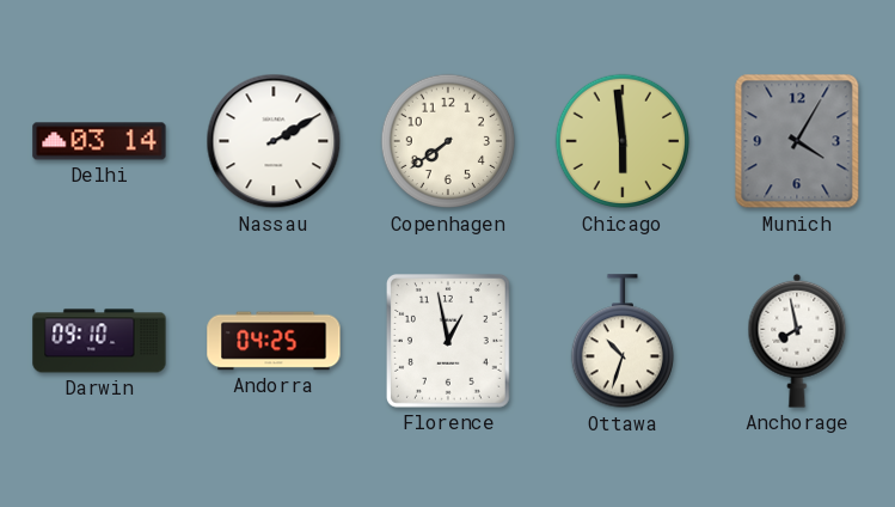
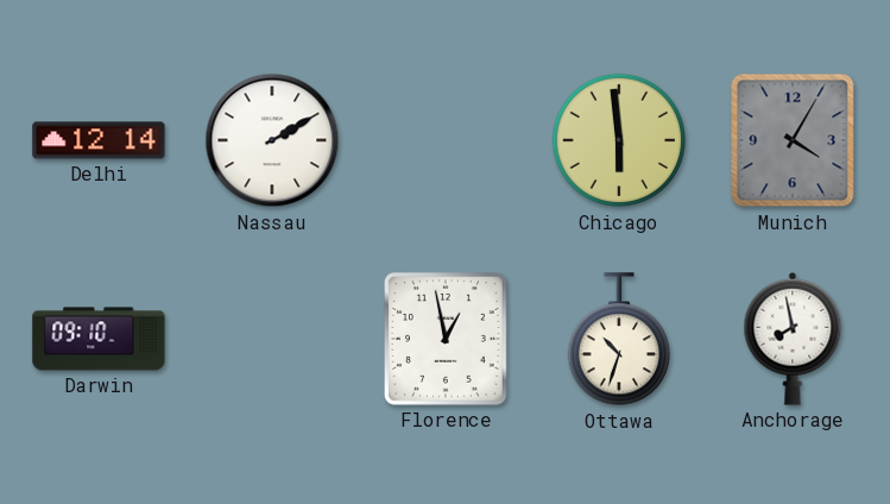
Delhi: 03:14 -> 12:14 (99, 140)
Copenhagen: 7:39 -> none (448, 141)
Andorra: 04:25 -> none (274, 341)
